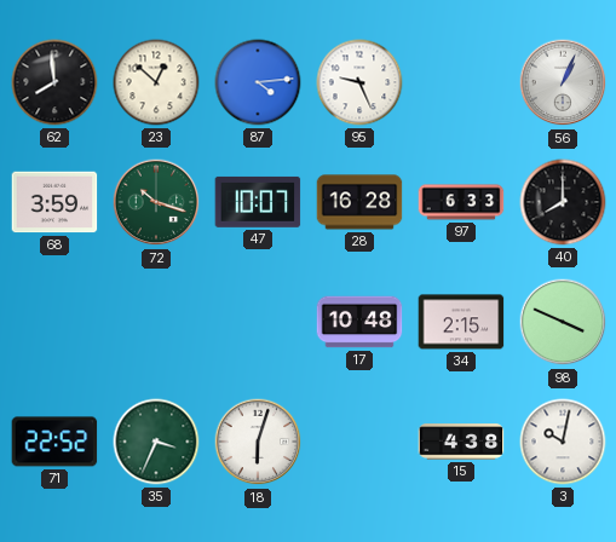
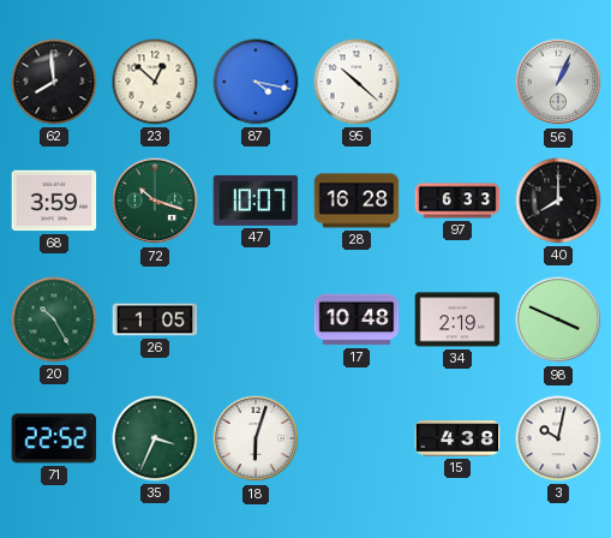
87: 4:14 -> 4:17 (256, 82)
95: 9:26 -> 10:22 (357, 82)
20: none -> 10:25 (54, 319)
26: none -> 1:05 (155, 319)
34: 2:15 -> 2:19 (457, 319)
